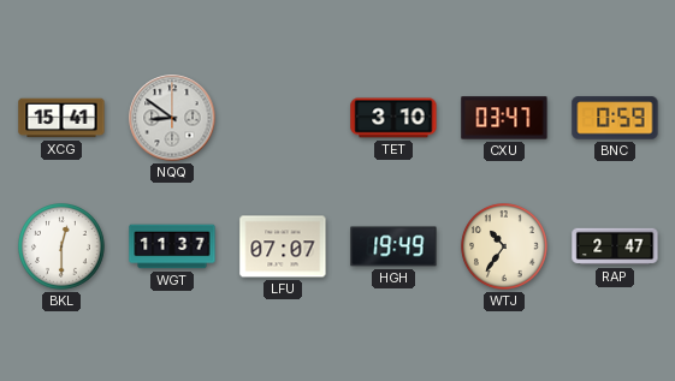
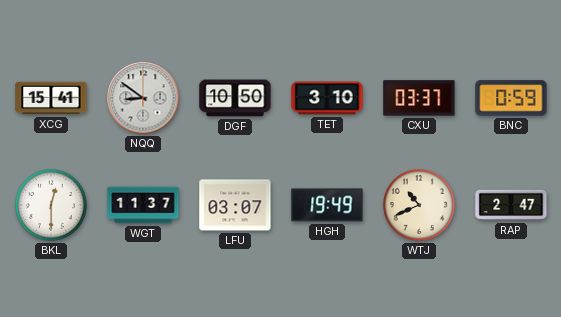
DGF: none -> 10:50 (235, 98)
CXU: 03:47 -> 03:37 (419, 98)
LFU: 07:07 -> 03:07 (235, 205)
WTJ: 10:36 -> 10:41 (420, 206)
